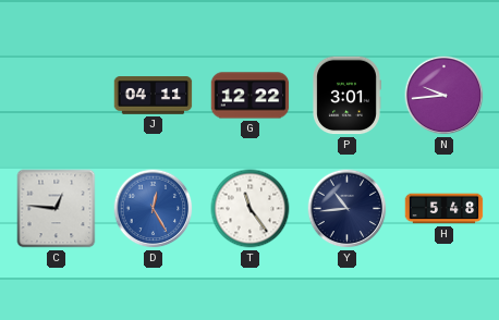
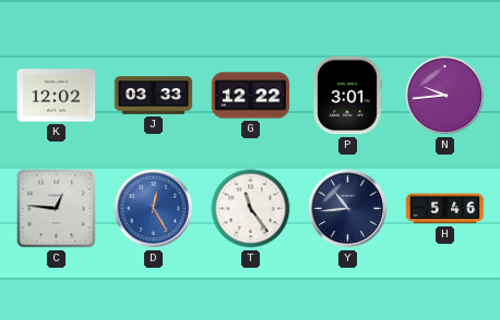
K: none -> 12:02 (57, 96)
J: 04:11 -> 03:33 (154, 96)
H: 5:48 -> 5:46 (445, 209)
